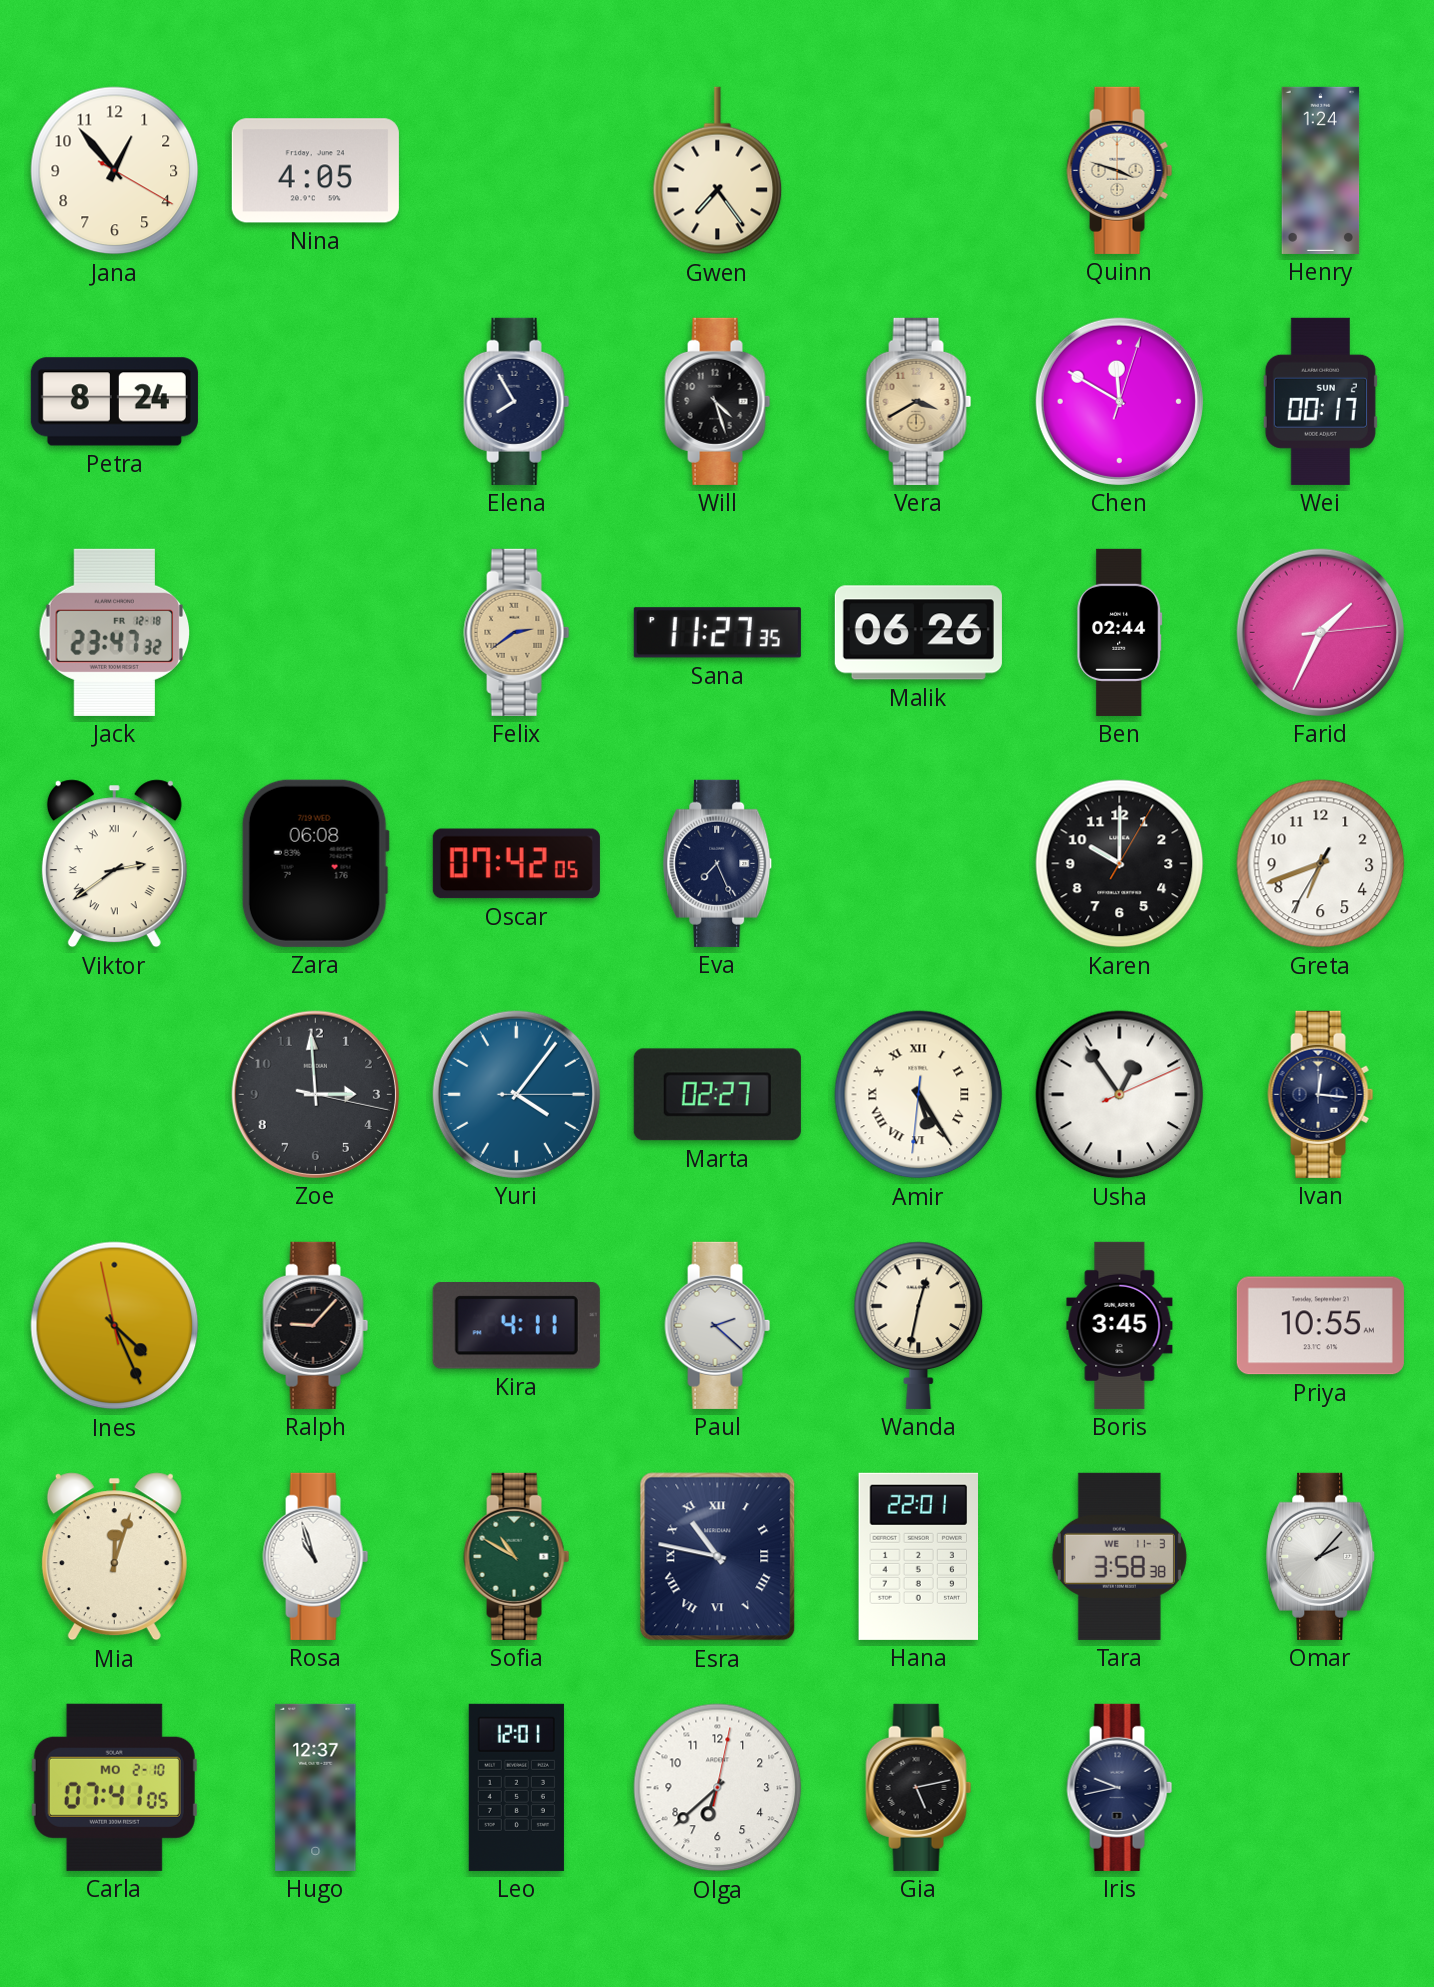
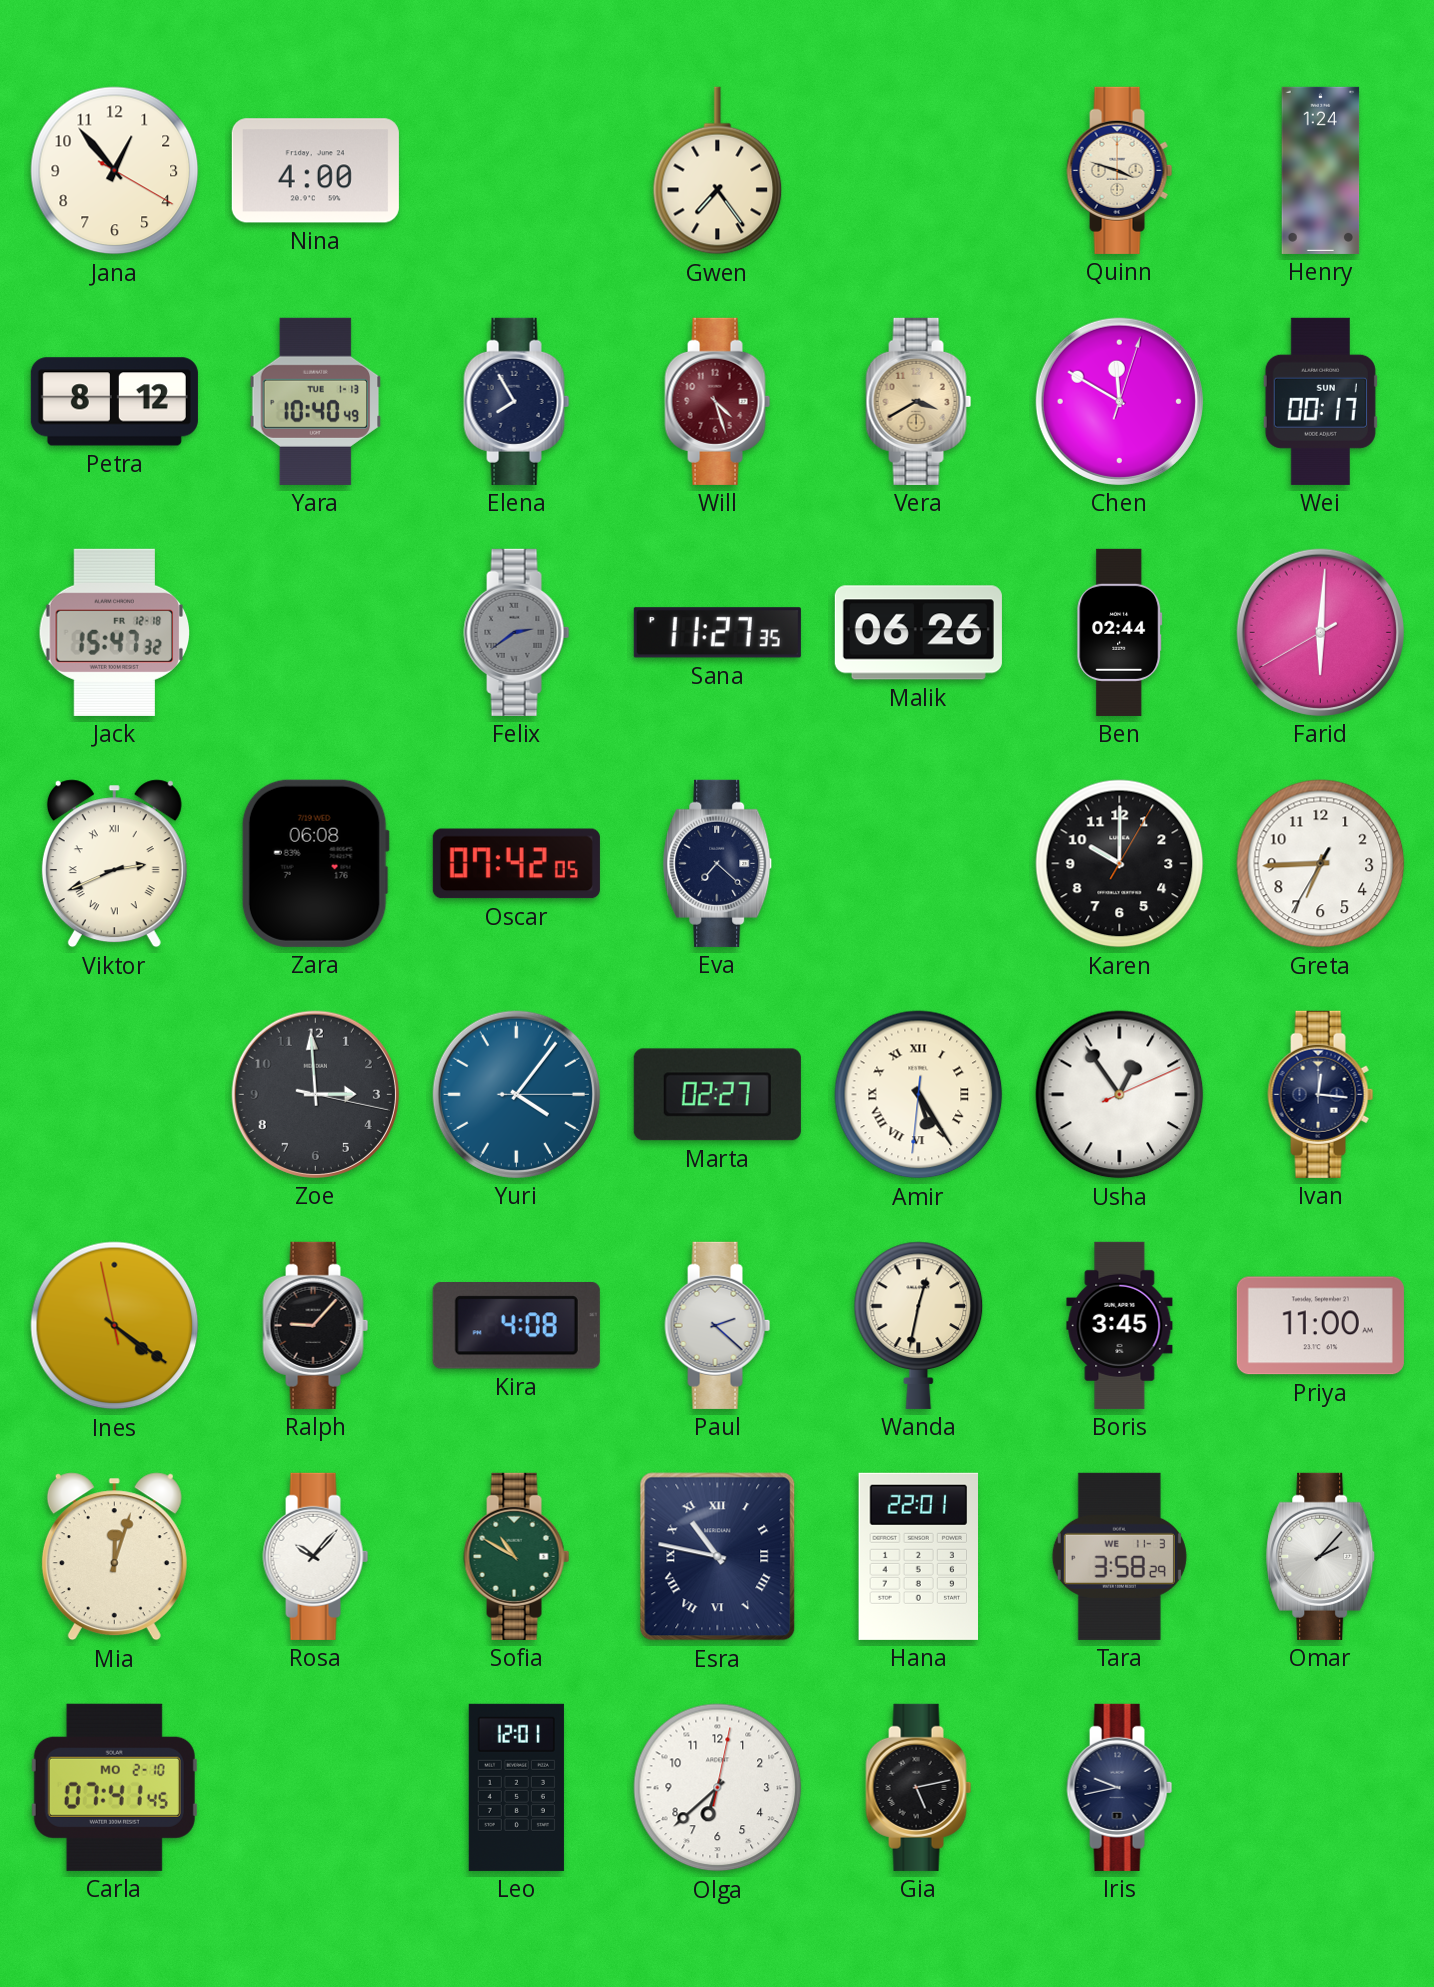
Nina: 4:05 -> 4:00 (315, 171)
Petra: 8:24 -> 8:12 (114, 402)
Yara: none -> 10:40 (316, 401)
Will dial: black -> burgundy (718, 401)
Wei date: SUN 2 -> SUN 1 (1320, 401)
Jack: 23:47 -> 15:47 (115, 632)
Felix dial: champagne -> grey (517, 632)
Farid: 1:34 -> 6:00 (1320, 632)
Viktor: 2:39 -> 2:41 (114, 864)
Eva: 7:26 -> 7:22 (718, 863)
Greta: 6:41 -> 6:44 (1321, 864)
Ines: 4:25 -> 4:20 (115, 1326)
Kira: 4:11 -> 4:08 (516, 1326)
Priya: 10:55 -> 11:00 (1320, 1326)
Rosa: 10:57 -> 10:07 (316, 1556)
Tara: 3:58:38 -> 3:58:29 (1119, 1556)
Carla: 07:41:05 -> 07:41:45 (114, 1787)
Hugo: 12:37 -> none (316, 1787)
